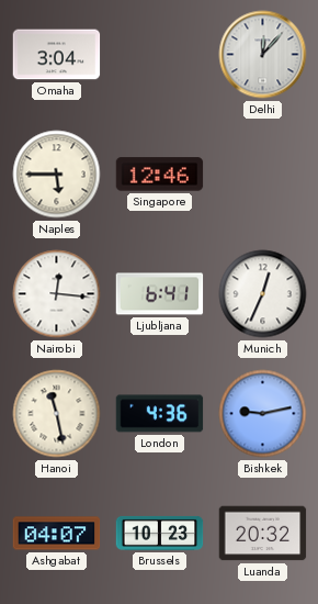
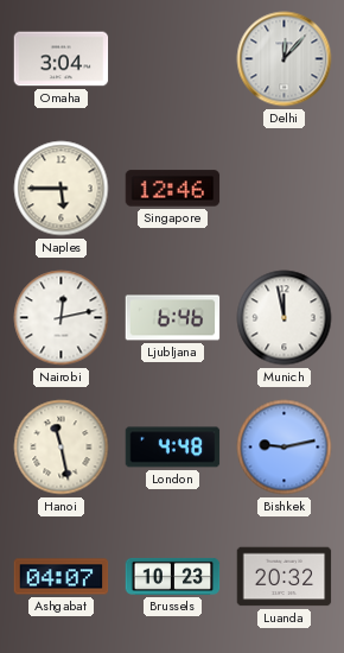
Nairobi: 12:16 -> 12:13 (62, 318)
Ljubljana: 6:41 -> 6:46 (173, 318)
Munich: 12:34 -> 11:58 (285, 318)
London: 4:36 -> 4:48 (173, 448)
